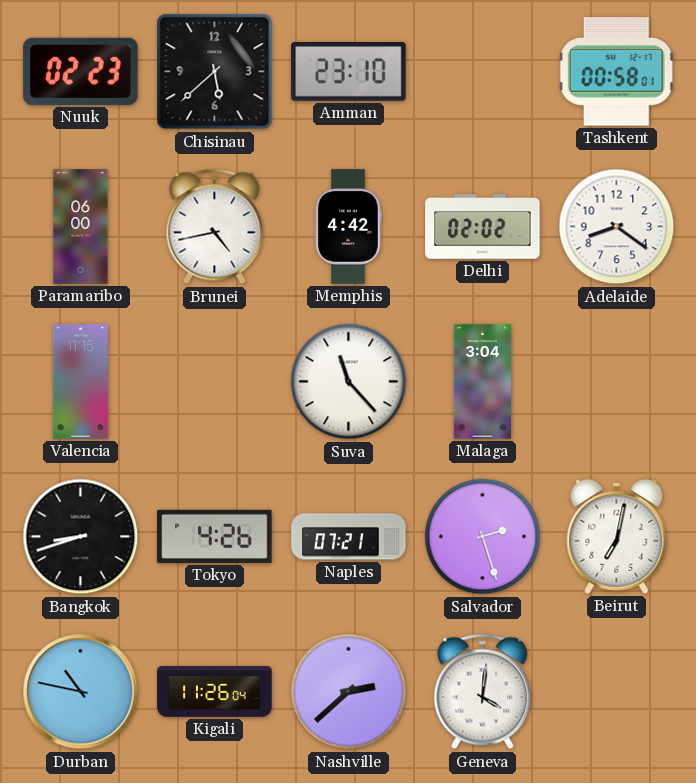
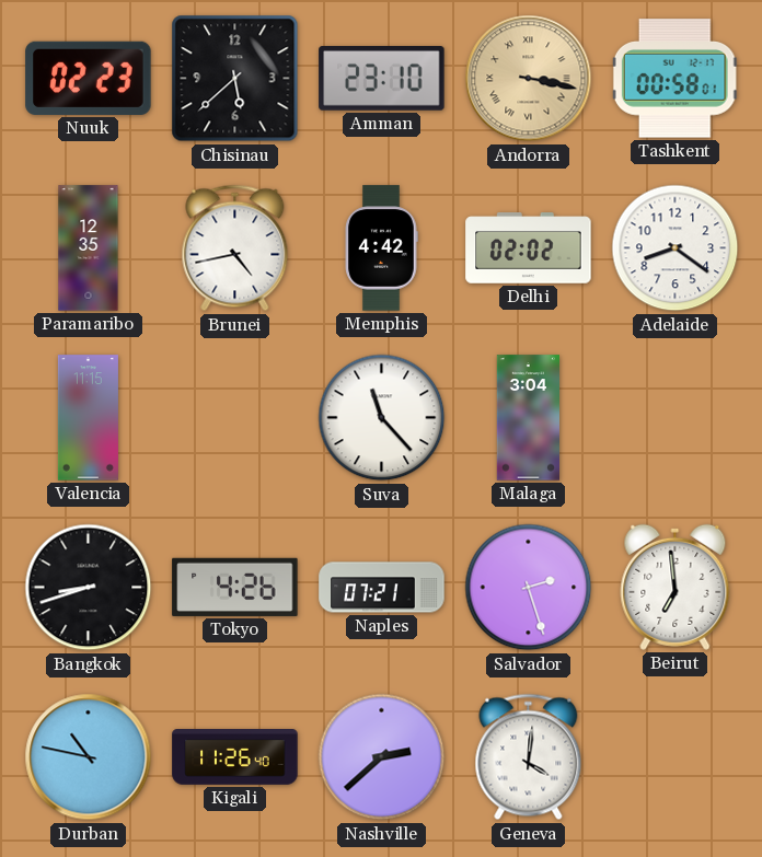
Andorra: none -> 3:17 (529, 79)
Paramaribo: 06:00 -> 12:35 (89, 248)
Beirut: 7:02 -> 6:59 (676, 587)
Kigali: 11:26:04 -> 11:26:40 (235, 757)
